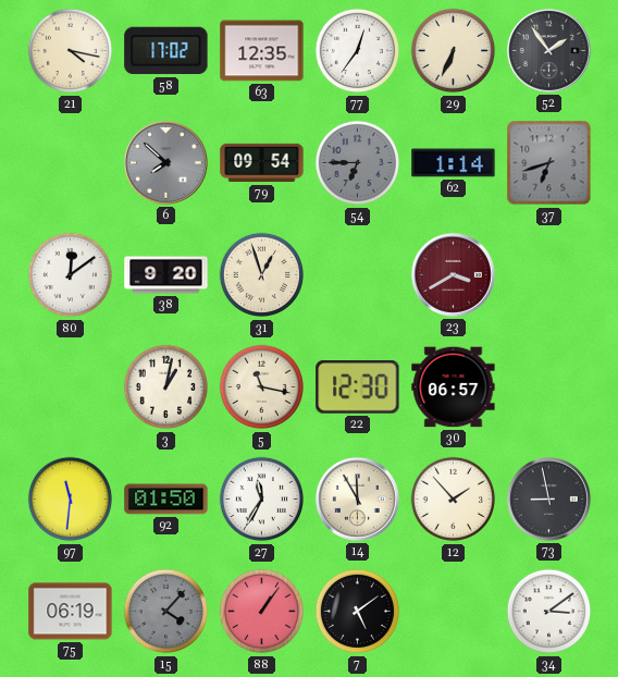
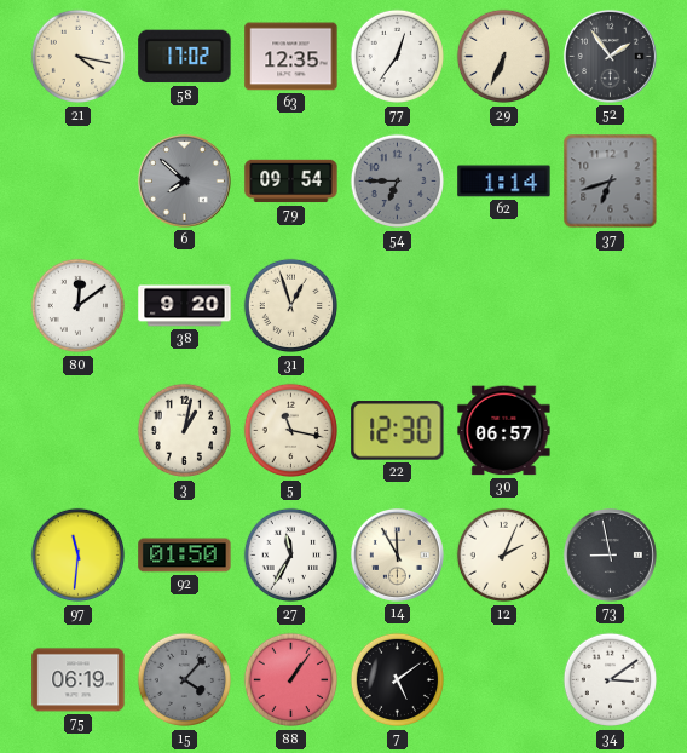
23: 3:40 -> none (453, 274)
12: 1:53 -> 2:04 (503, 556)
